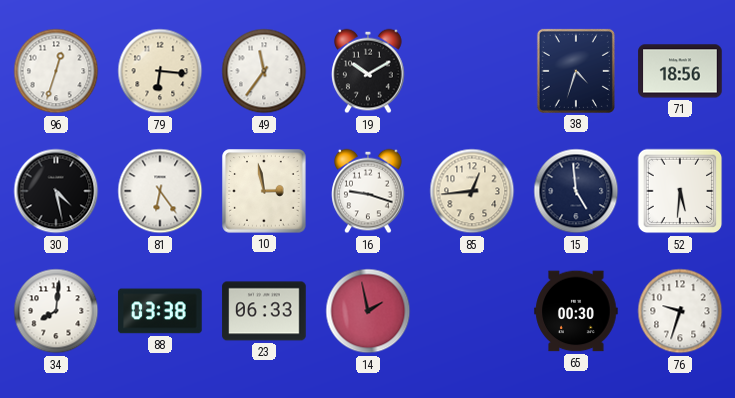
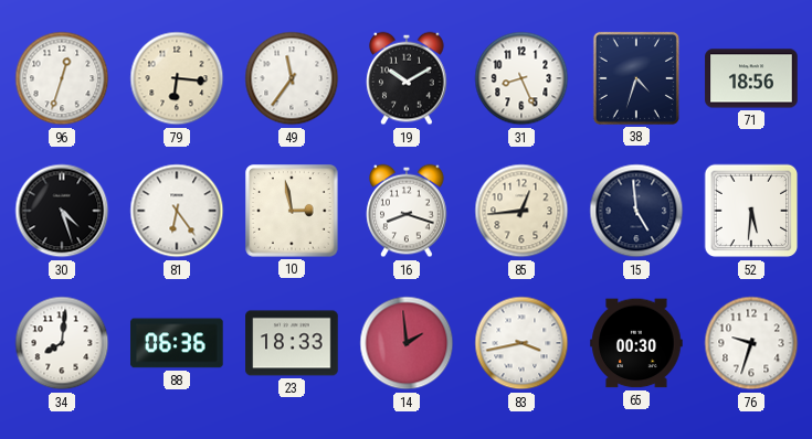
31: none -> 8:26 (521, 78)
30: 4:28 -> 4:27 (62, 211)
16: 9:18 -> 8:18 (407, 211)
88: 03:38 -> 06:36 (177, 343)
23: 06:33 -> 18:33 (292, 343)
14: 1:58 -> 1:59 (407, 343)
83: none -> 3:43 (521, 343)
